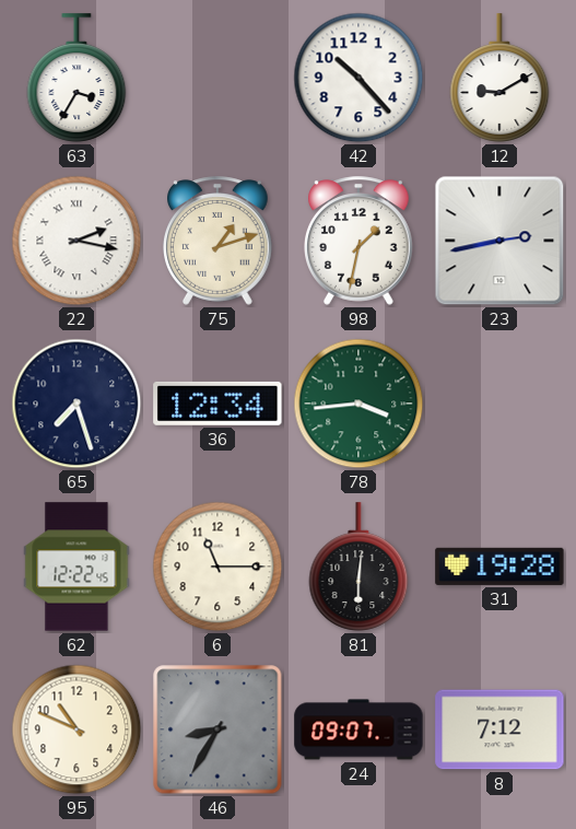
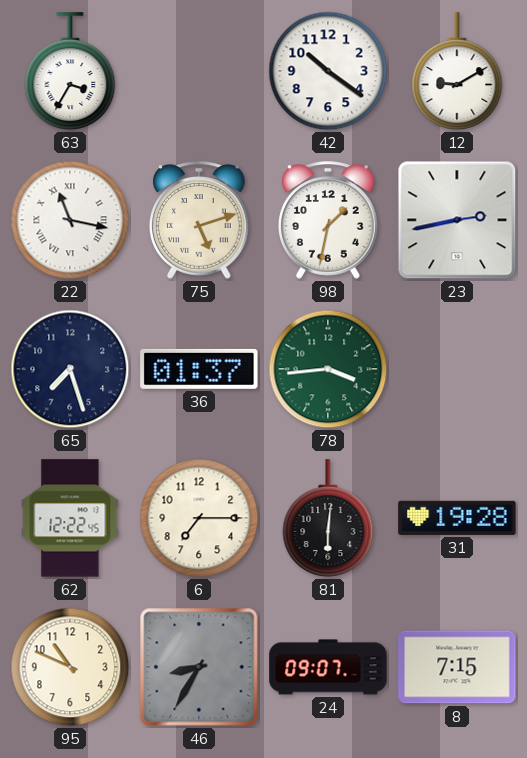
42: 10:23 -> 10:21 (328, 71)
22: 2:17 -> 11:17 (70, 220)
75: 1:12 -> 5:12 (200, 220)
36: 12:34 -> 01:37 (199, 369)
6: 11:15 -> 7:15 (199, 518)
8: 7:12 -> 7:15 (457, 667)
